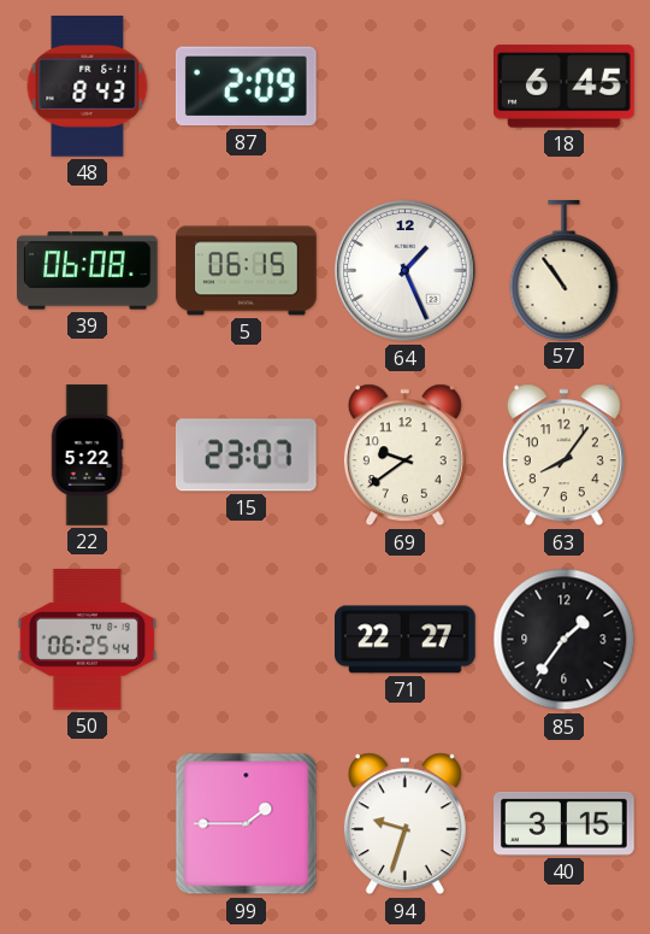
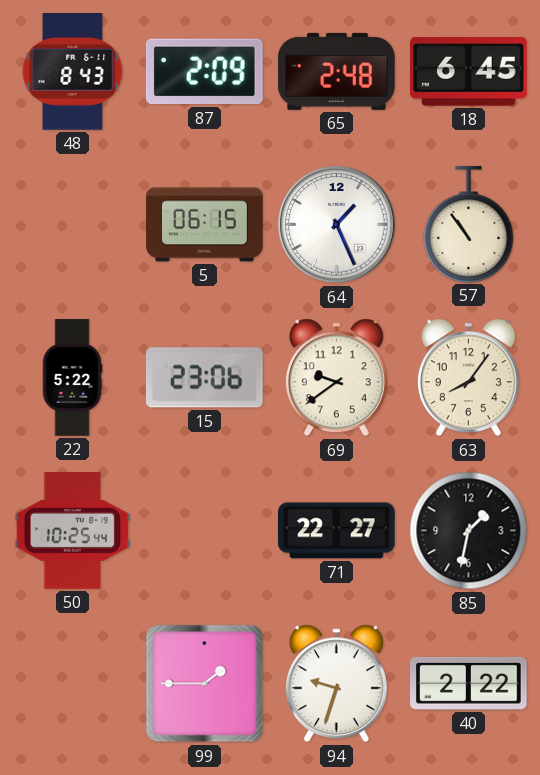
65: none -> 2:48 (337, 71)
39: 06:08 -> none (88, 271)
15: 23:07 -> 23:06 (204, 378)
50: 06:25 -> 10:25 (73, 531)
85: 1:36 -> 1:32 (469, 531)
40: 3:15 -> 2:22 (469, 683)
